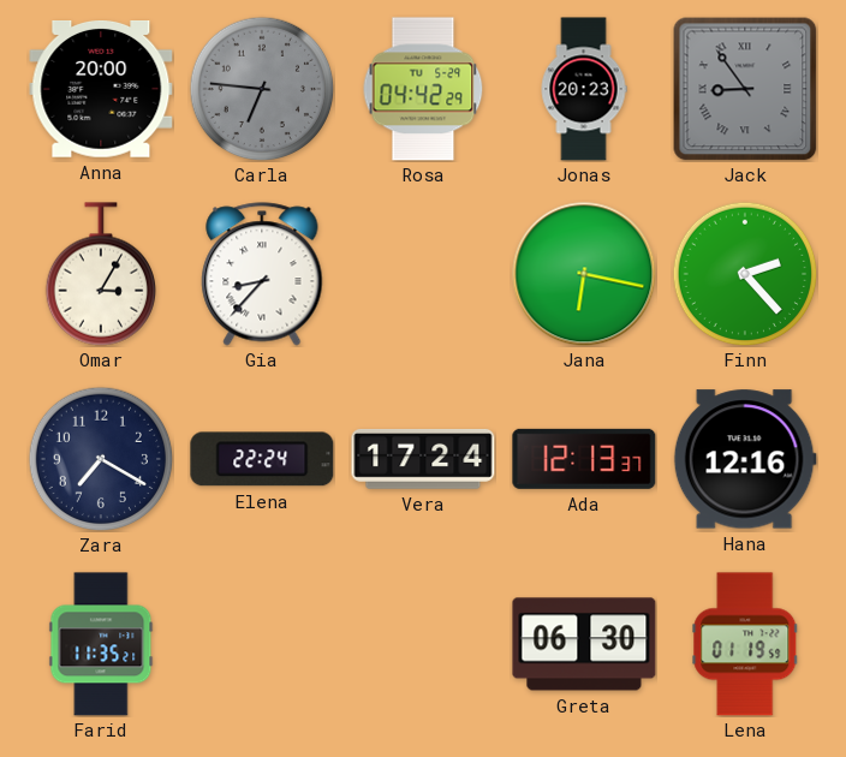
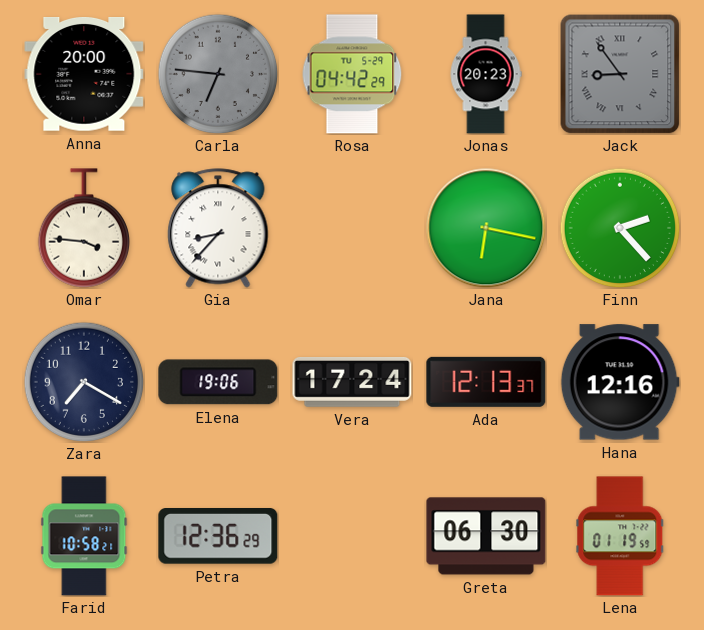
Omar: 3:05 -> 3:46 (83, 228)
Elena: 22:24 -> 19:06 (218, 382)
Farid: 11:35 -> 10:58 (84, 536)
Petra: none -> 12:36 (218, 537)
